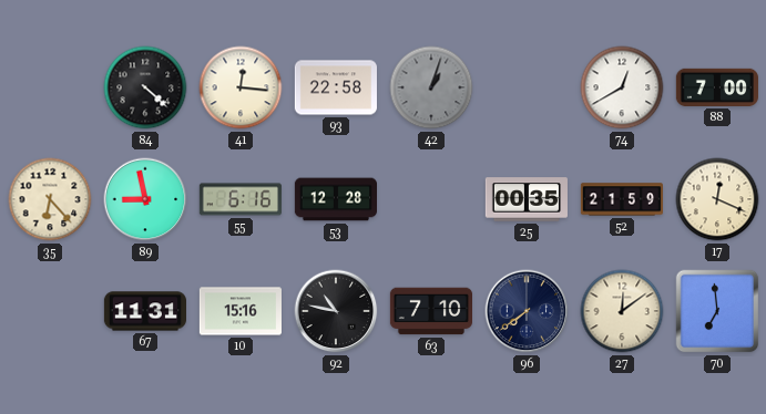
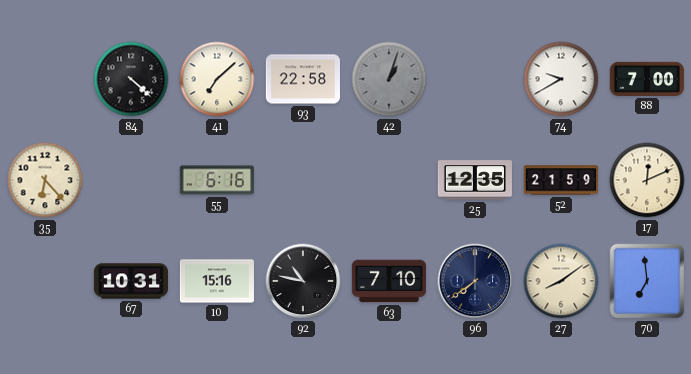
41: 12:16 -> 7:08 (217, 79)
74: 12:40 -> 9:40 (561, 79)
89: 8:58 -> none (145, 199)
53: 12:28 -> none (335, 199)
25: 00:35 -> 12:35 (475, 180)
17: 12:19 -> 12:11 (647, 180)
67: 11:31 -> 10:31 (130, 281)
27: 12:09 -> 8:09 (561, 281)
